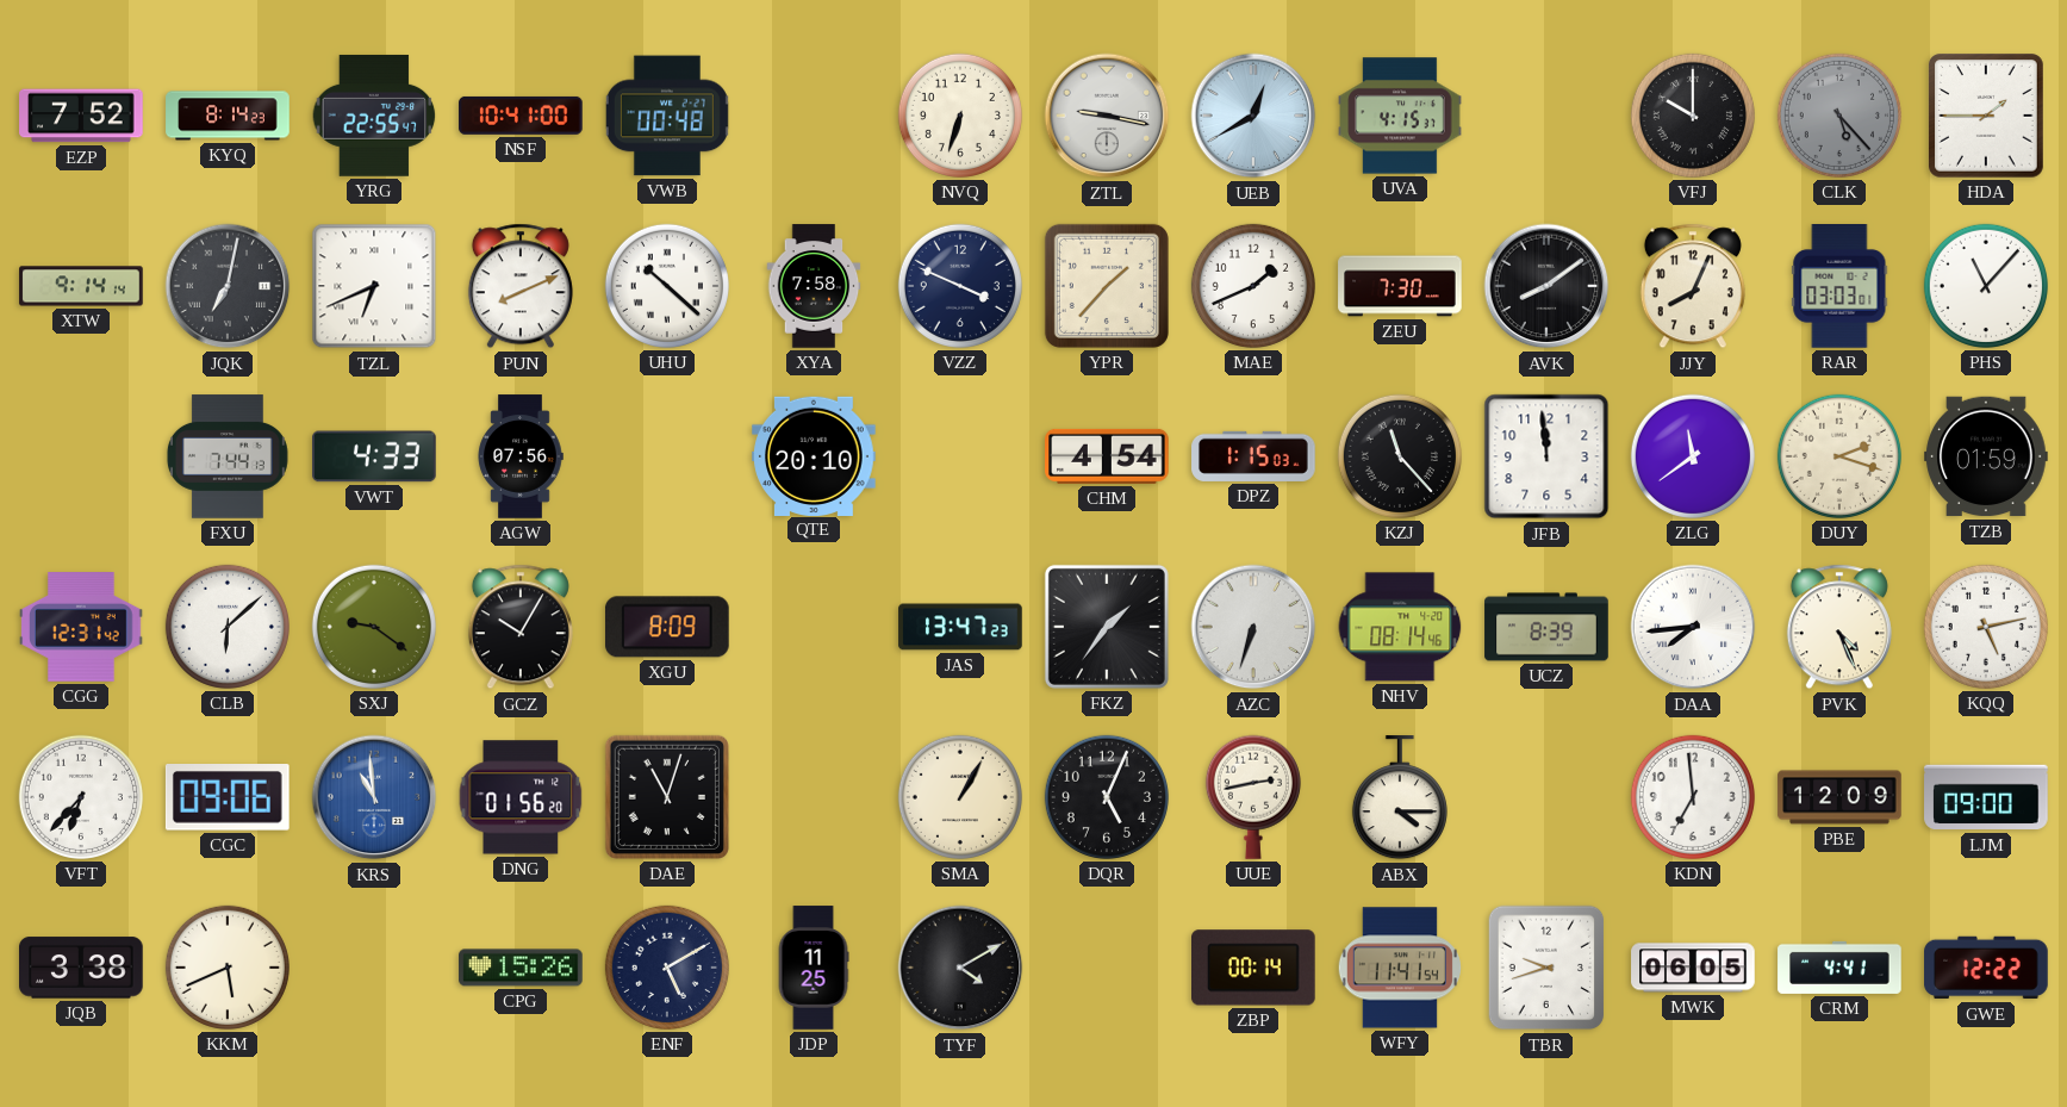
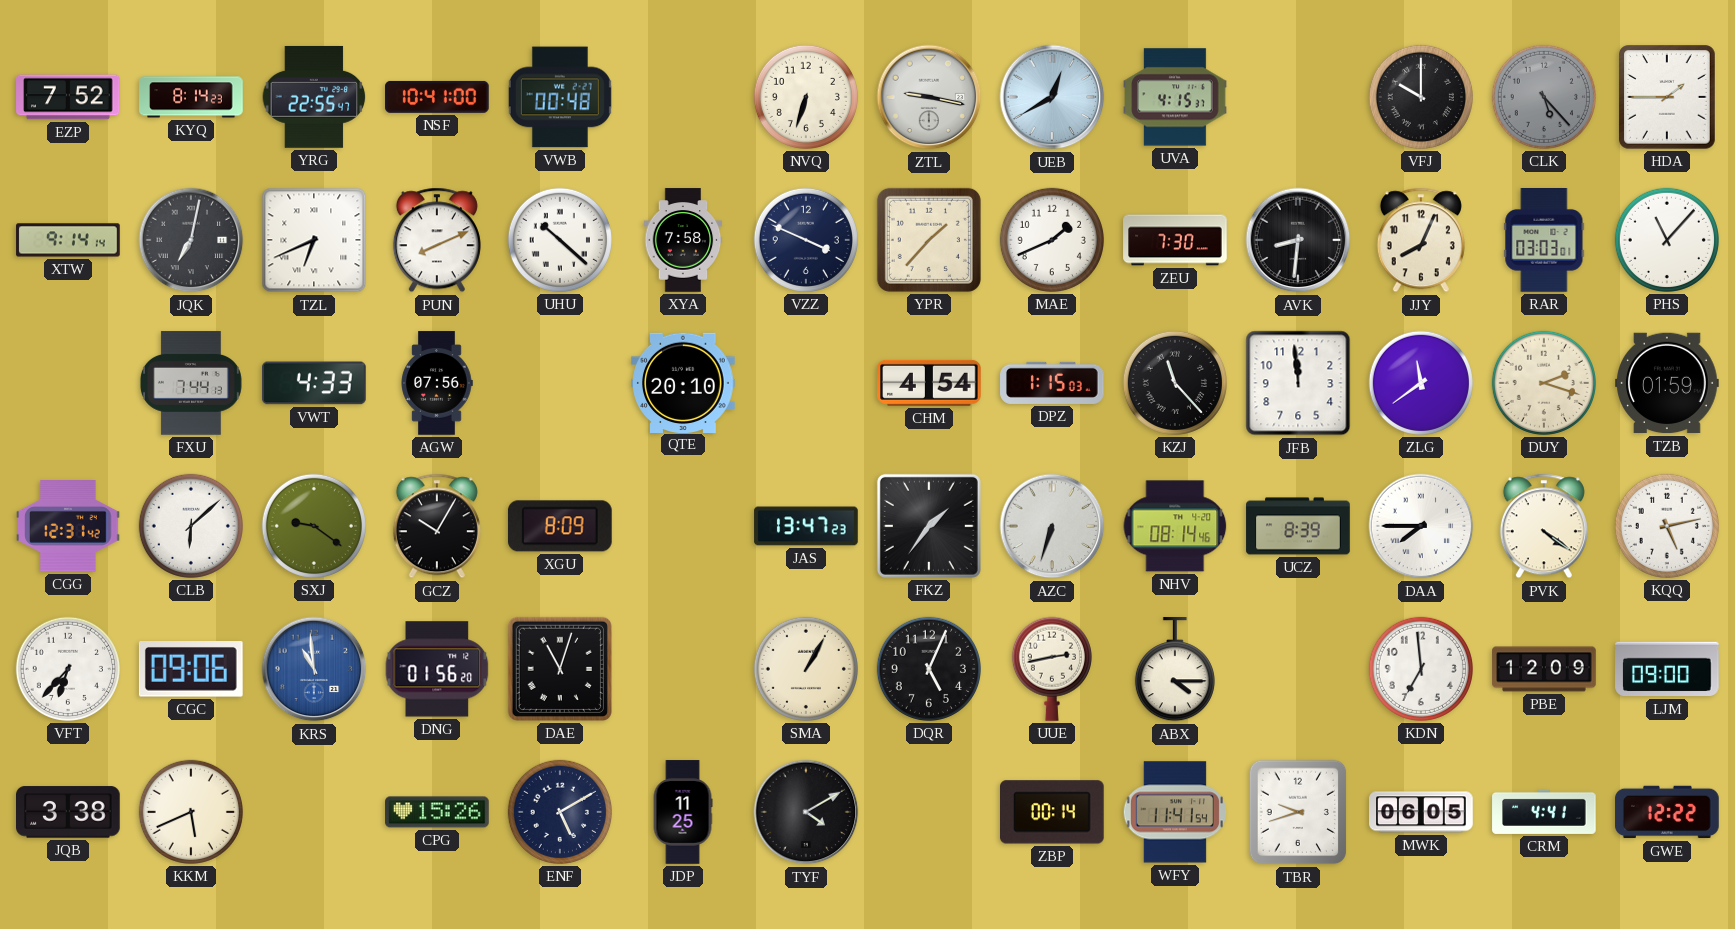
AVK: 8:09 -> 8:31 (1298, 240)
DAA: 7:44 -> 7:45 (1421, 526)
PVK: 4:26 -> 4:21 (1544, 526)
